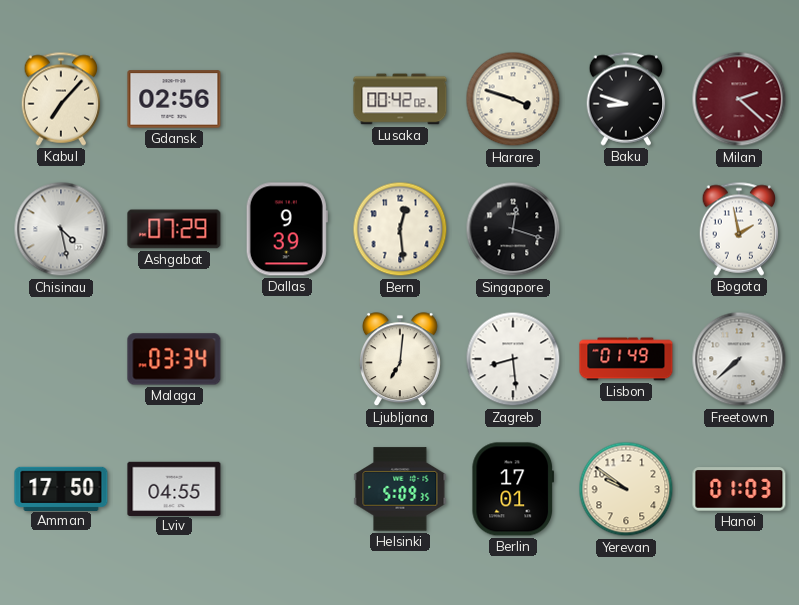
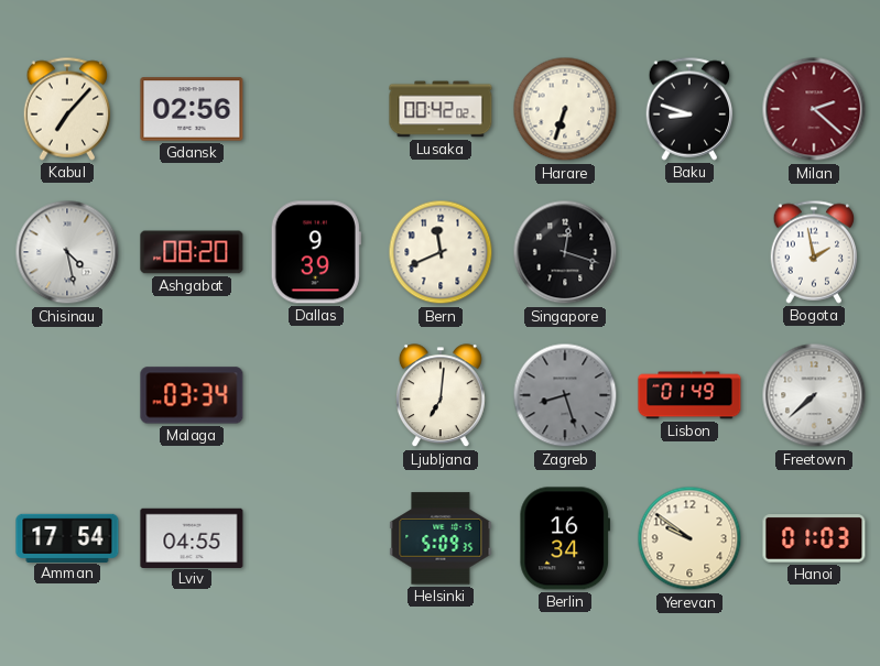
Harare: 3:48 -> 6:33 (565, 109)
Ashgabat: 07:29 -> 08:20 (192, 252)
Bern: 12:29 -> 11:41 (441, 252)
Zagreb: 8:29 -> 8:27 (565, 395)
Zagreb dial: white -> grey (565, 395)
Amman: 17:50 -> 17:54 (67, 537)
Berlin: 17:01 -> 16:34 (565, 538)
